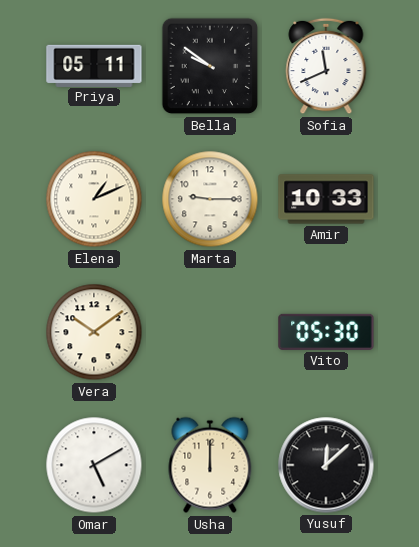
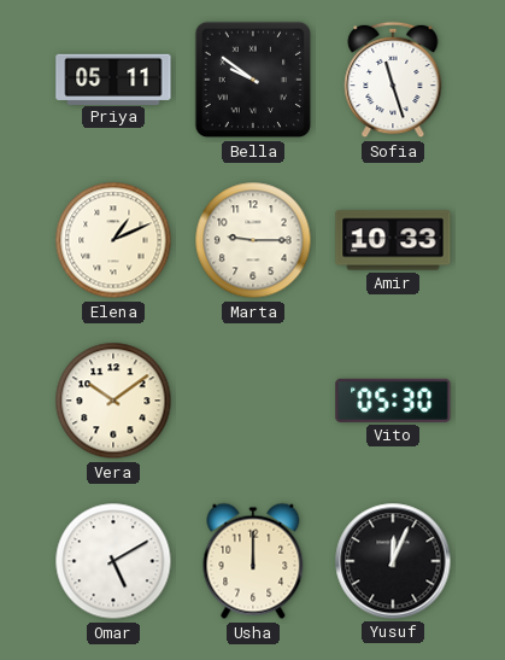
Sofia: 11:41 -> 11:27 (393, 80)
Yusuf: 12:08 -> 12:04 (393, 561)
